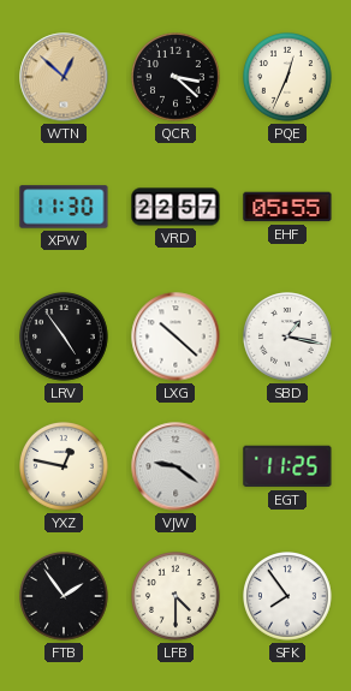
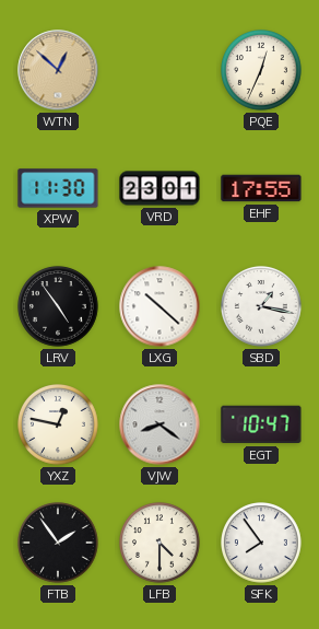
QCR: 3:22 -> none (177, 78)
VRD: 22:57 -> 23:01 (159, 188)
EHF: 05:55 -> 17:55 (261, 188)
VJW: 9:21 -> 8:21 (159, 424)
EGT: 11:25 -> 10:47 (261, 424)
